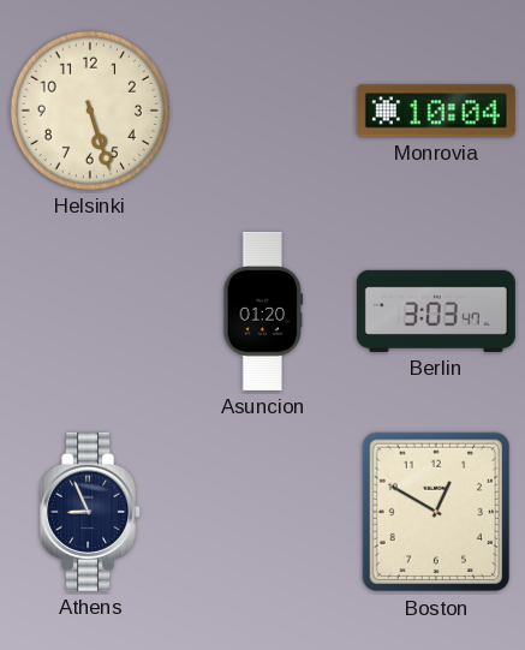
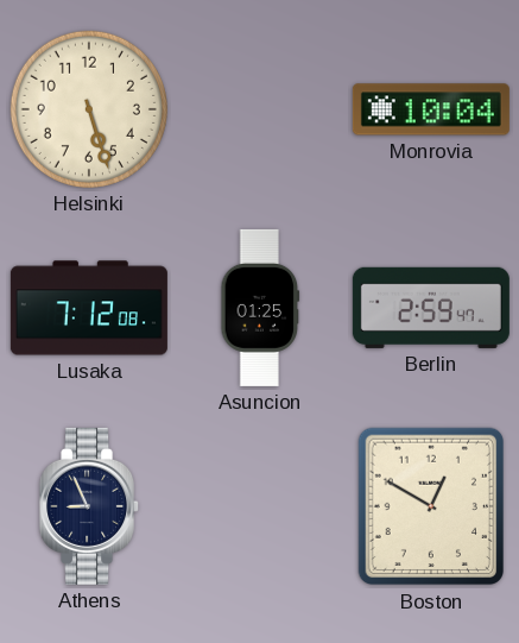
Lusaka: none -> 7:12 (89, 308)
Asuncion: 01:20 -> 01:25 (260, 308)
Berlin: 3:03 -> 2:59 (431, 308)
